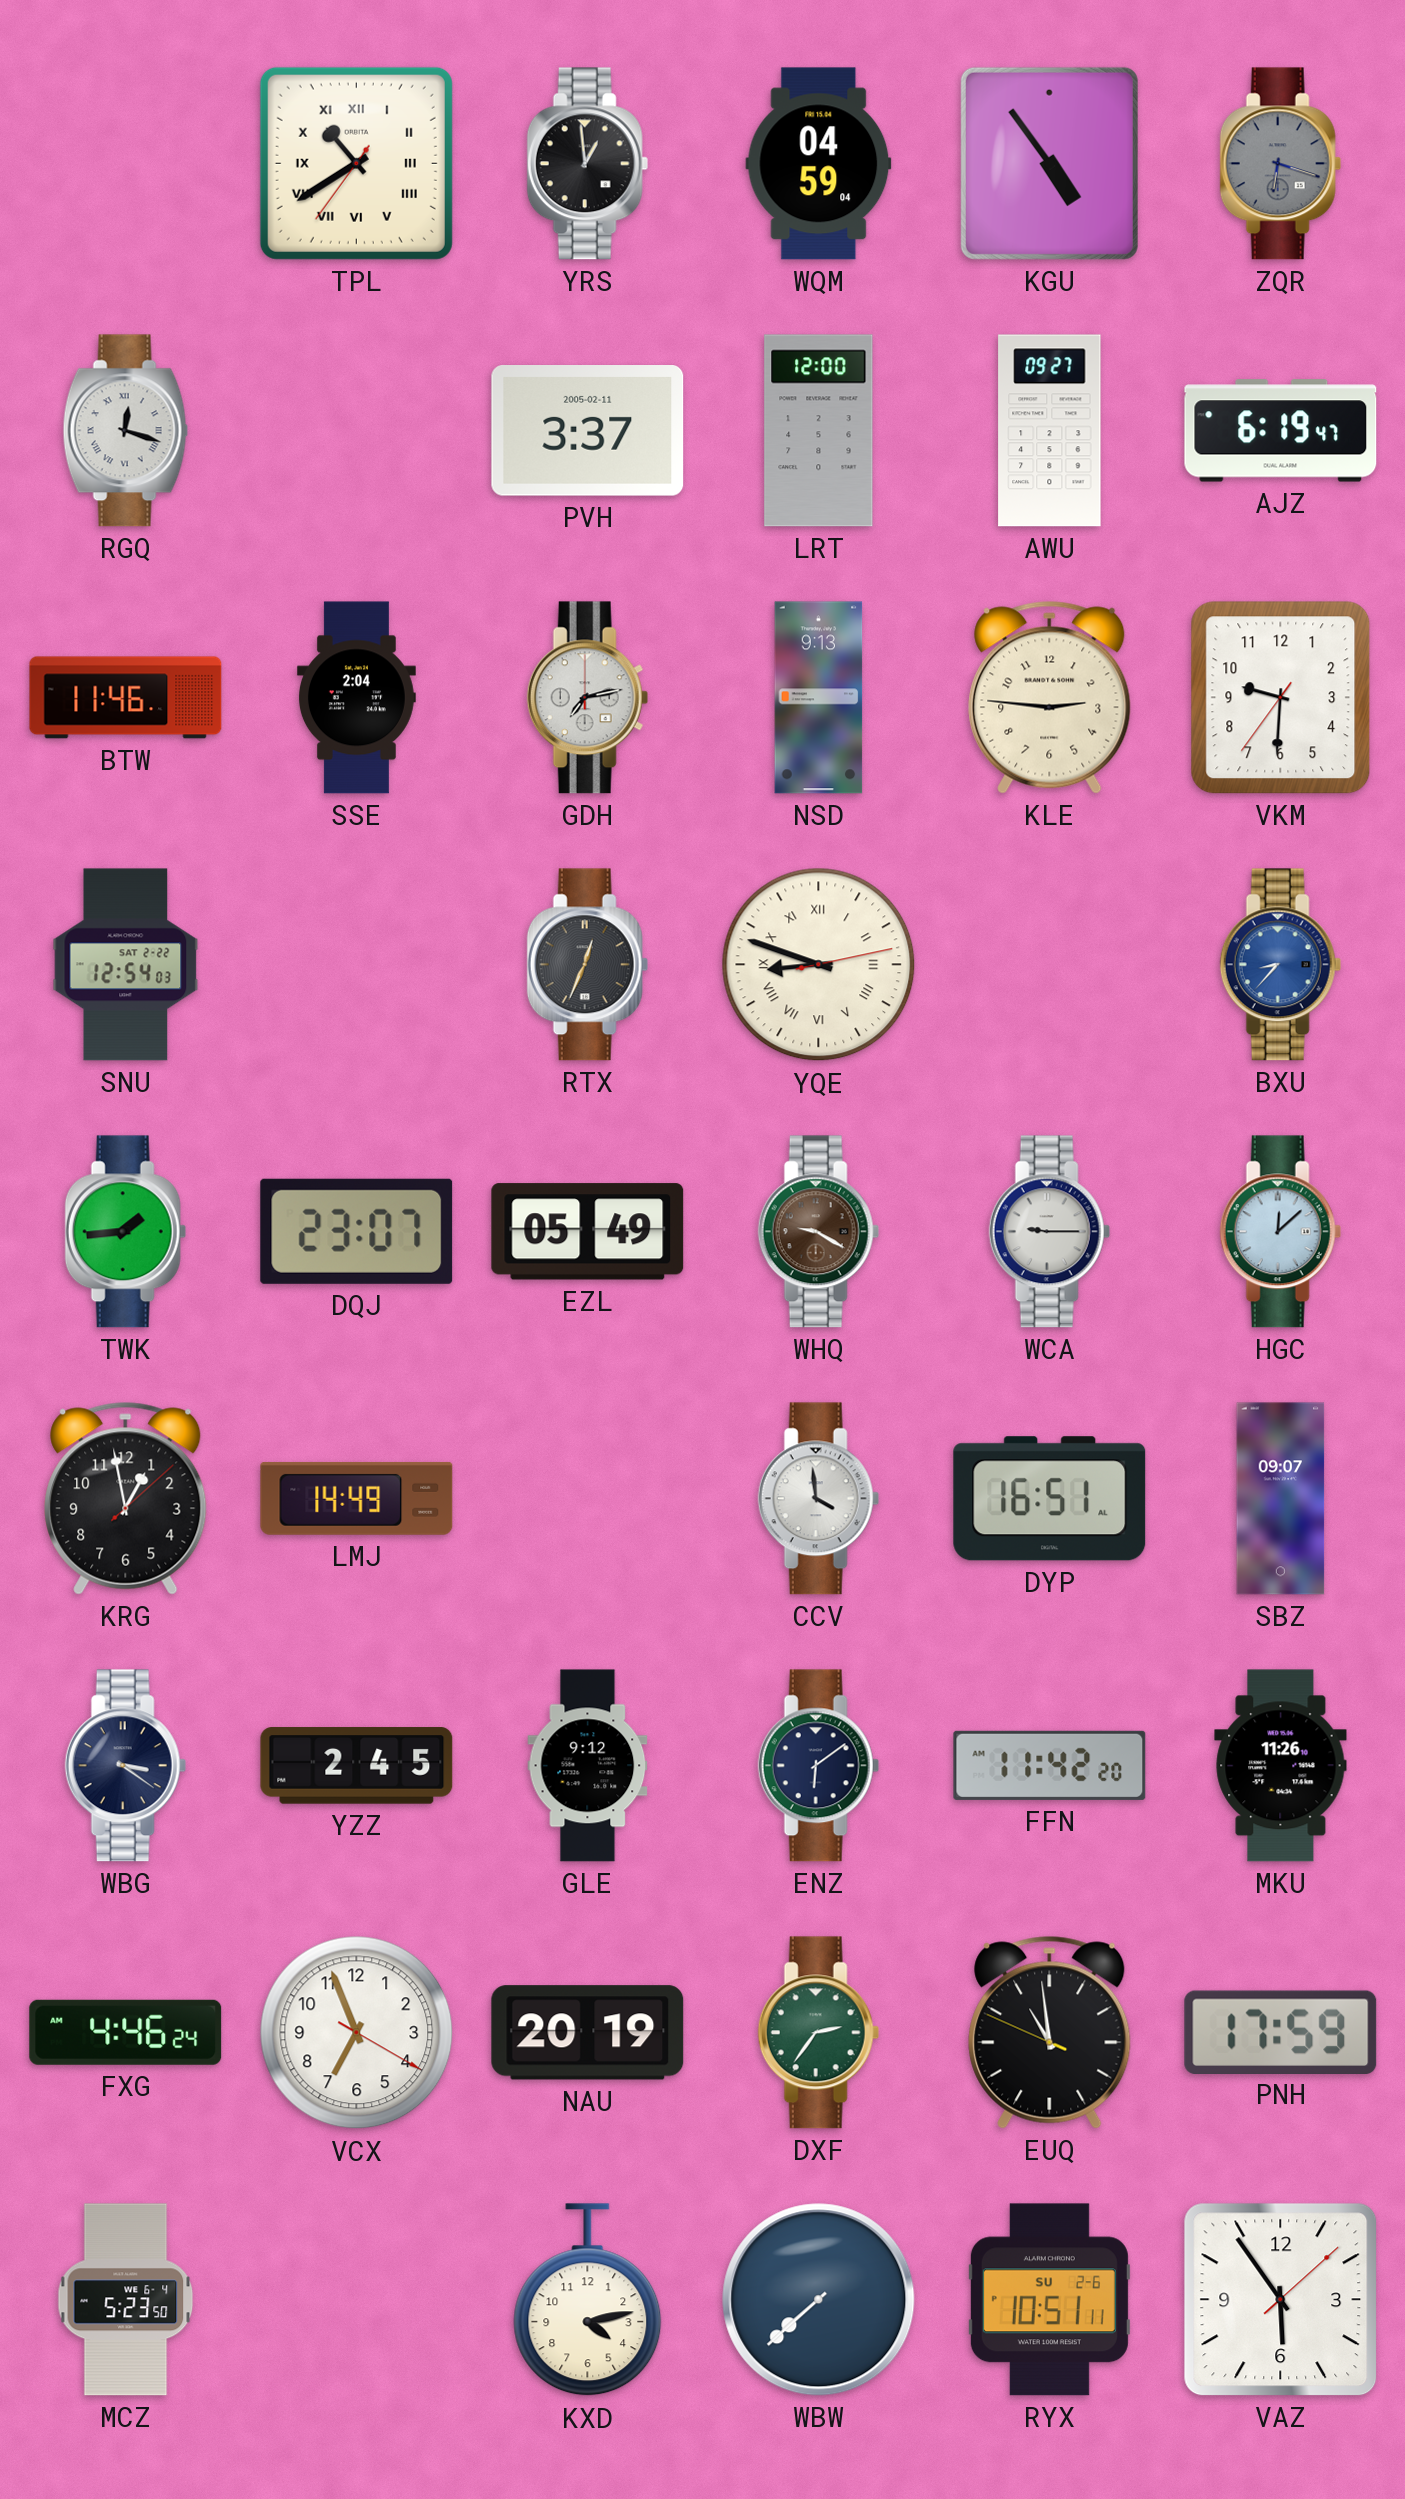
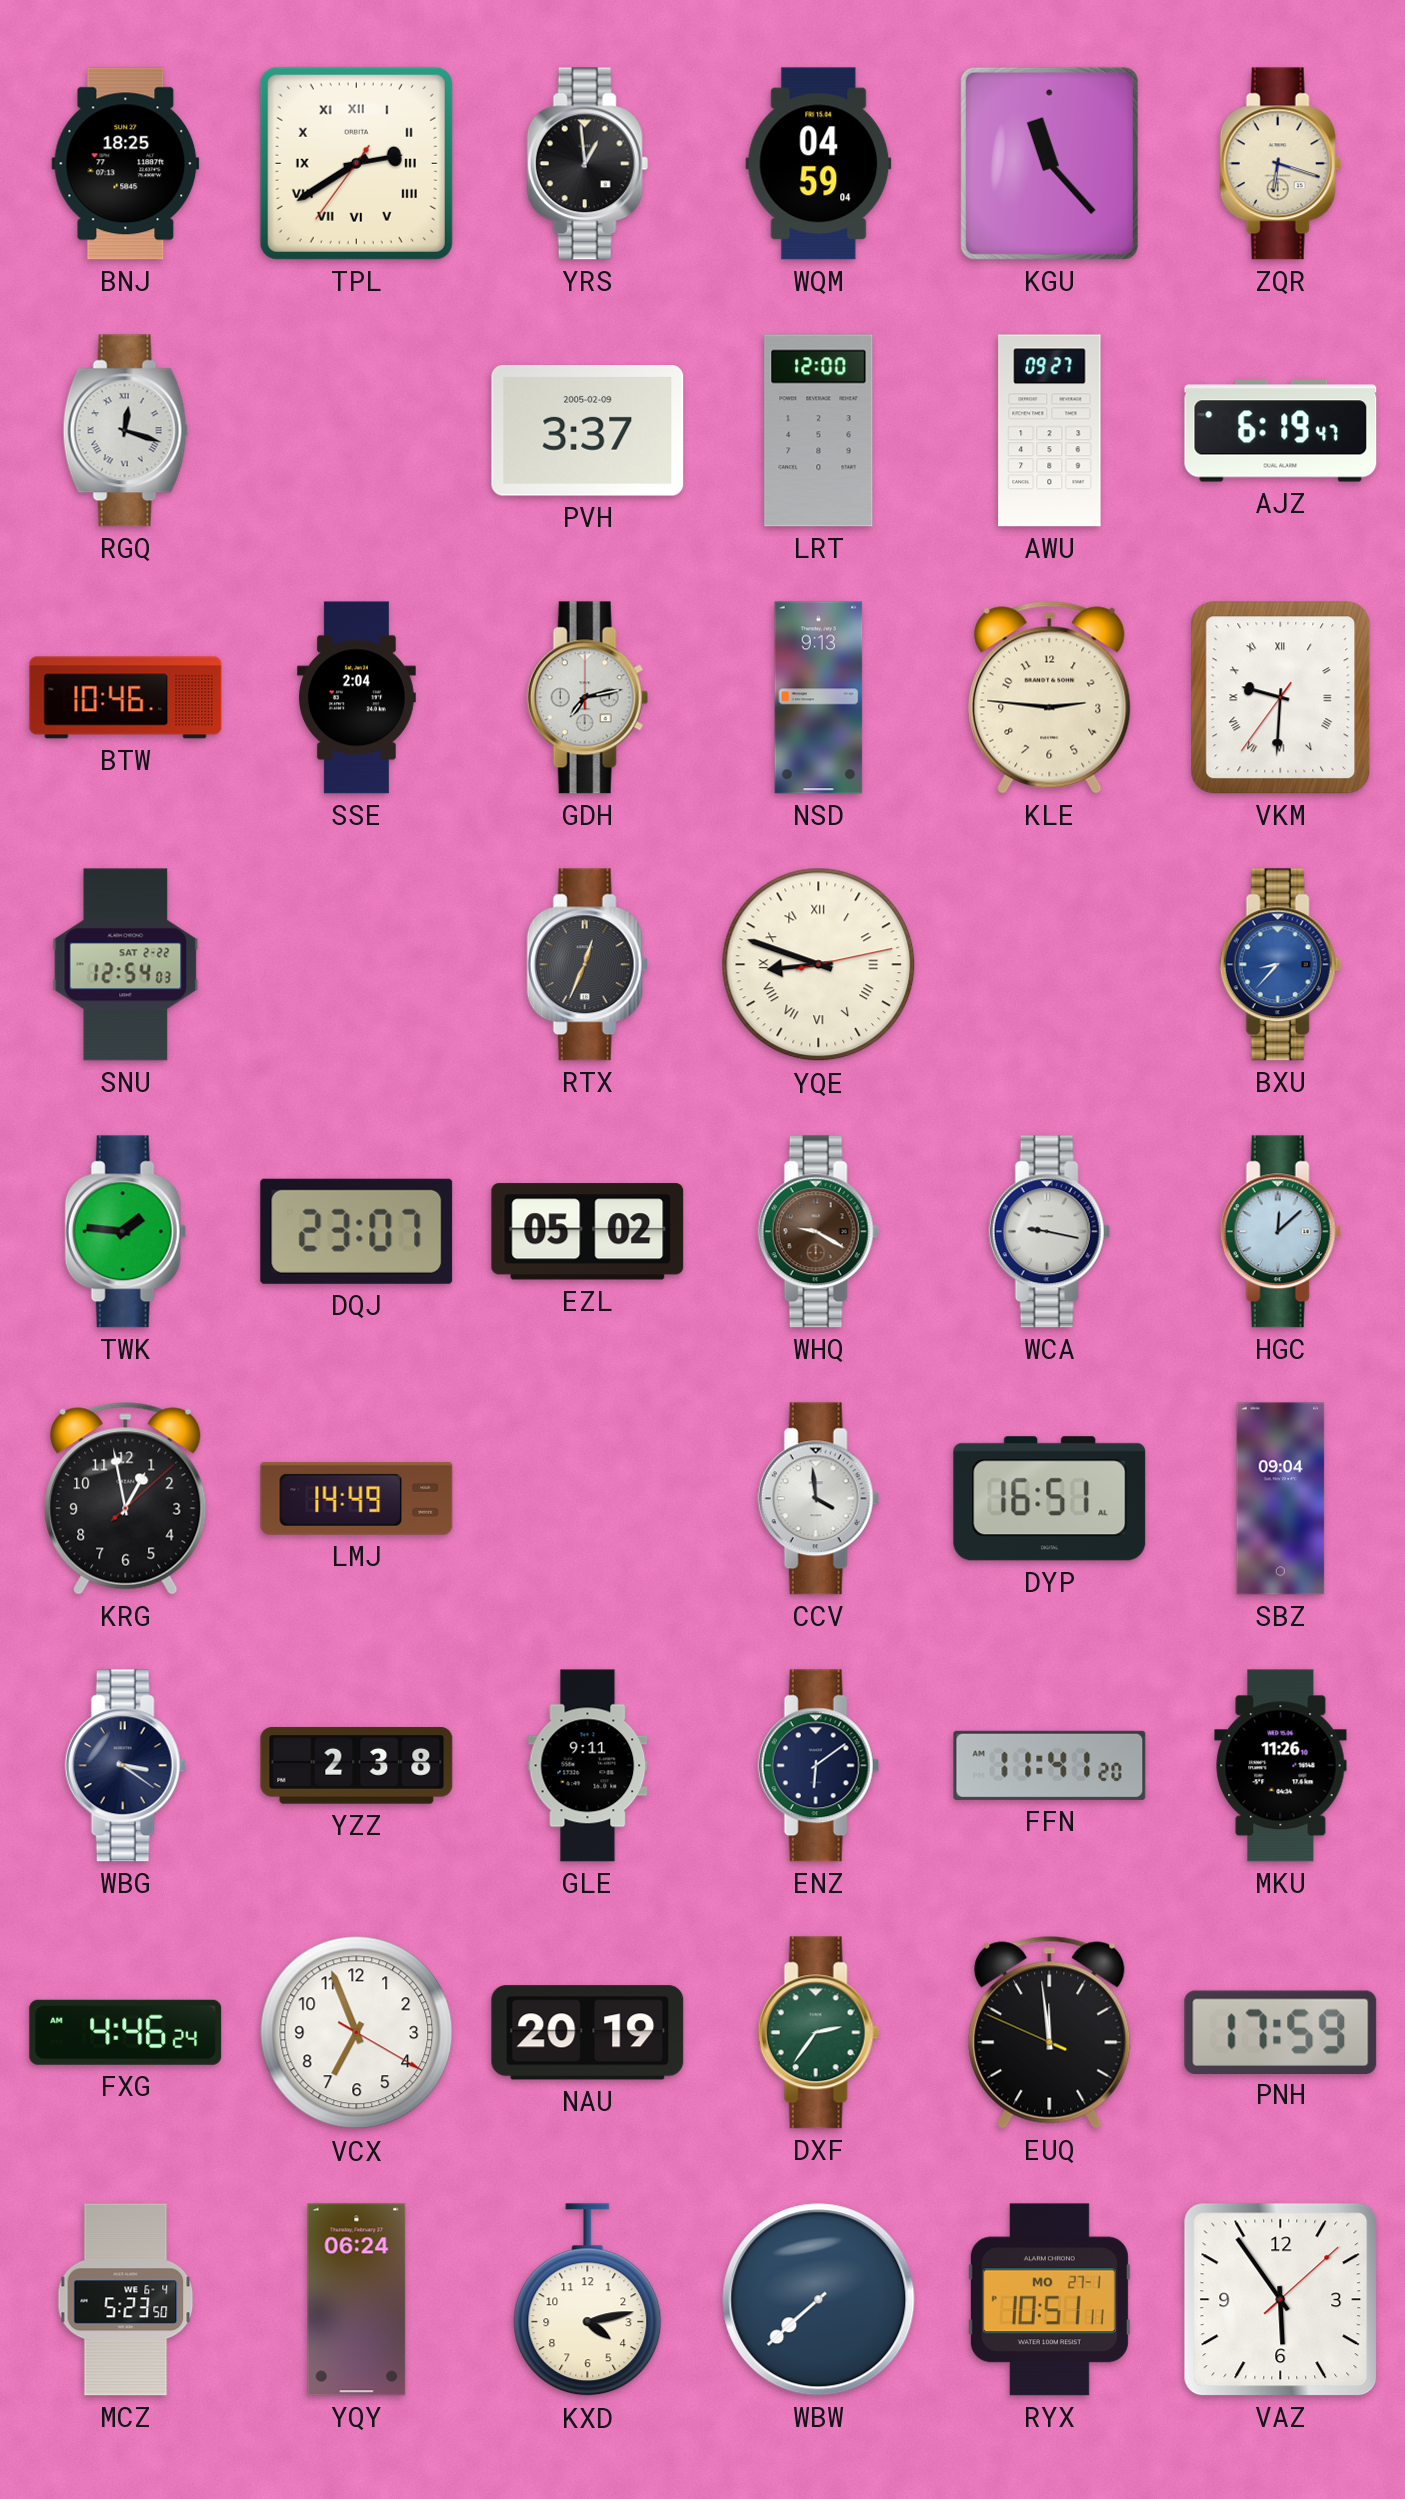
BNJ: none -> 18:25 (126, 164)
TPL: 10:39 -> 2:39 (356, 163)
KGU: 4:54 -> 11:23 (1049, 163)
ZQR dial: grey -> cream (1280, 164)
PVH date: 2005-02-11 -> 2005-02-09 (588, 431)
BTW: 11:46 -> 10:46 (126, 698)
VKM numerals: Arabic -> Roman (1281, 698)
TWK: 1:44 -> 1:46 (125, 1232)
EZL: 05:49 -> 05:02 (588, 1232)
WCA: 9:15 -> 9:17 (1049, 1232)
SBZ: 09:07 -> 09:04 (1281, 1499)
YZZ: 2:45 -> 2:38 (357, 1766)
GLE: 9:12 -> 9:11 (588, 1766)
FFN: 11:42 -> 11:41 (1050, 1765)
EUQ: 10:58 -> 11:58 (1050, 2032)
YQY: none -> 06:24 (357, 2300)
RYX date: SU 2-6 -> MO 27-1 (1049, 2300)
